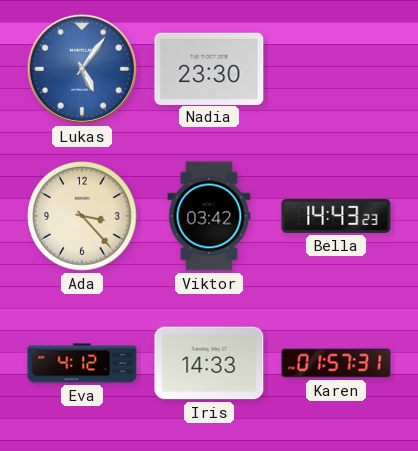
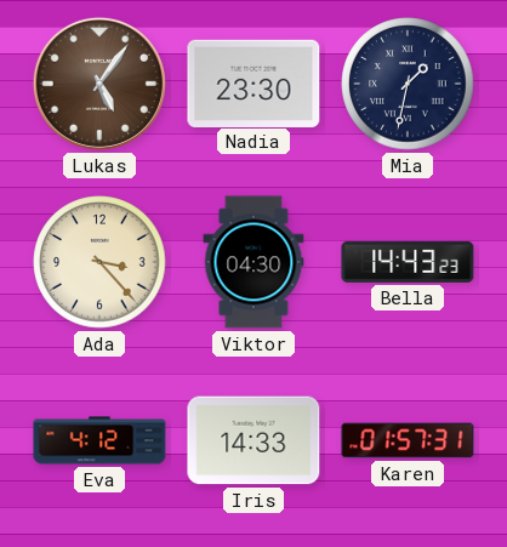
Lukas dial: blue -> brown (99, 84)
Mia: none -> 1:32 (408, 84)
Viktor: 03:42 -> 04:30 (253, 262)
